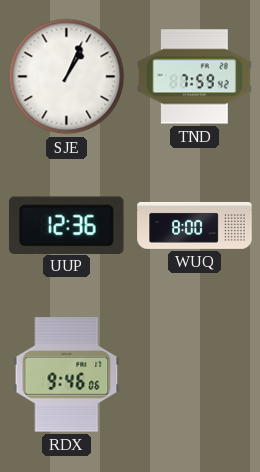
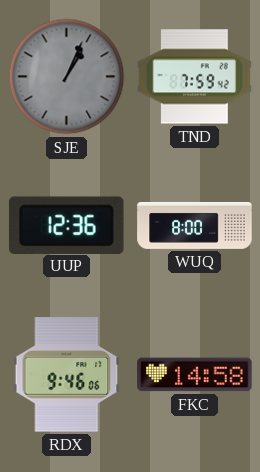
SJE dial: white -> grey (67, 77)
FKC: none -> 14:58 (195, 375)
